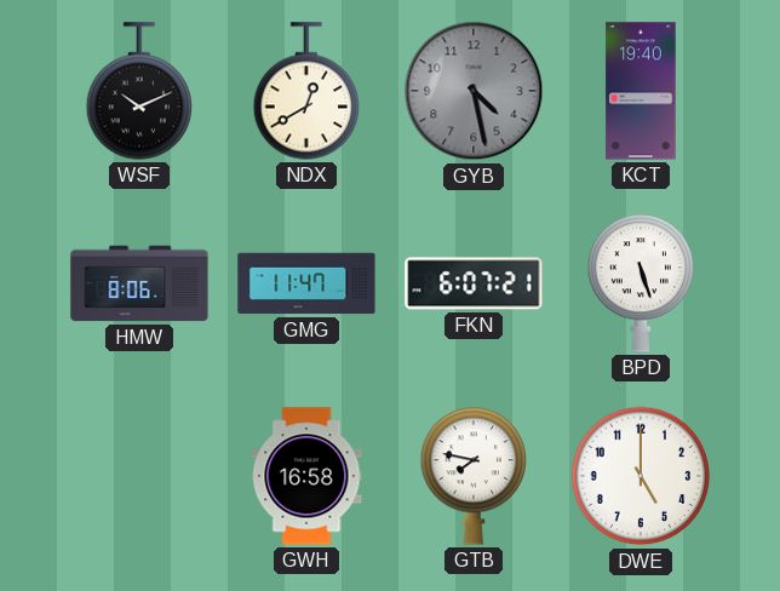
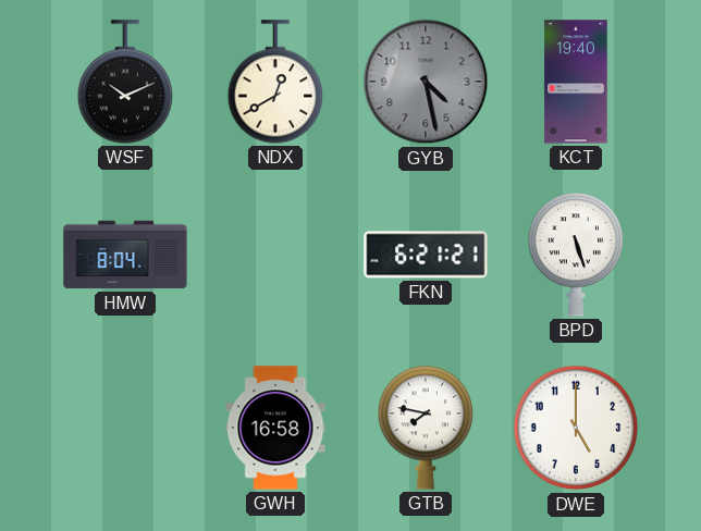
HMW: 8:06 -> 8:04 (125, 255)
GMG: 11:47 -> none (306, 283)
FKN: 6:07 -> 6:21 (426, 255)
